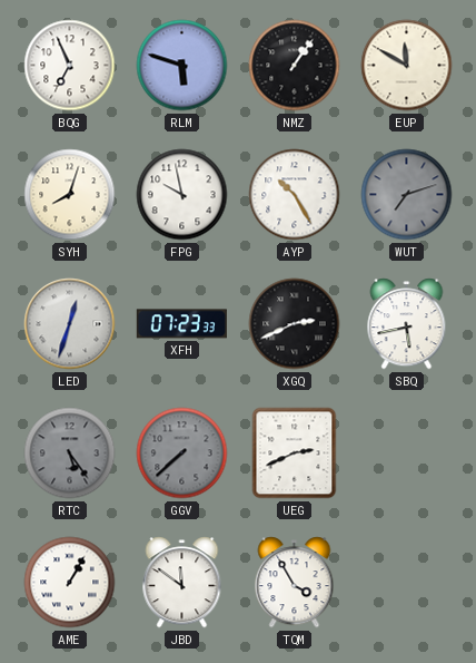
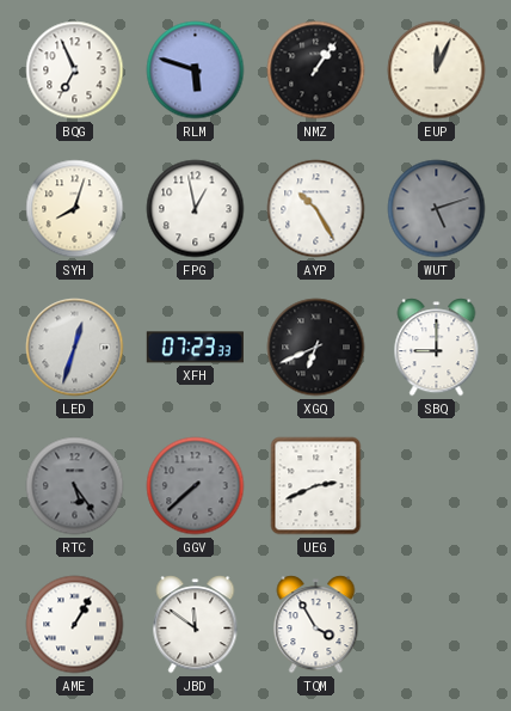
EUP: 11:50 -> 12:04 (437, 71)
FPG: 9:58 -> 12:58 (196, 209)
WUT: 7:12 -> 5:12 (437, 209)
XGQ: 2:41 -> 6:41 (316, 348)
SBQ: 5:43 -> 9:00 (437, 348)
